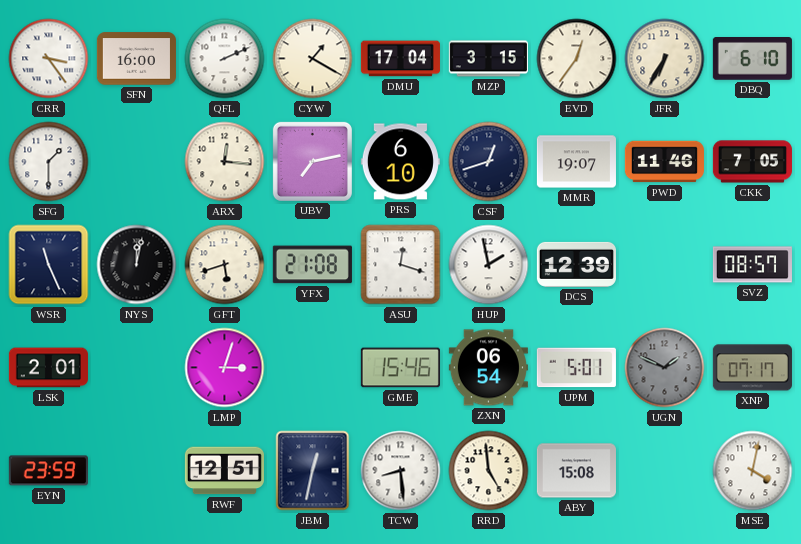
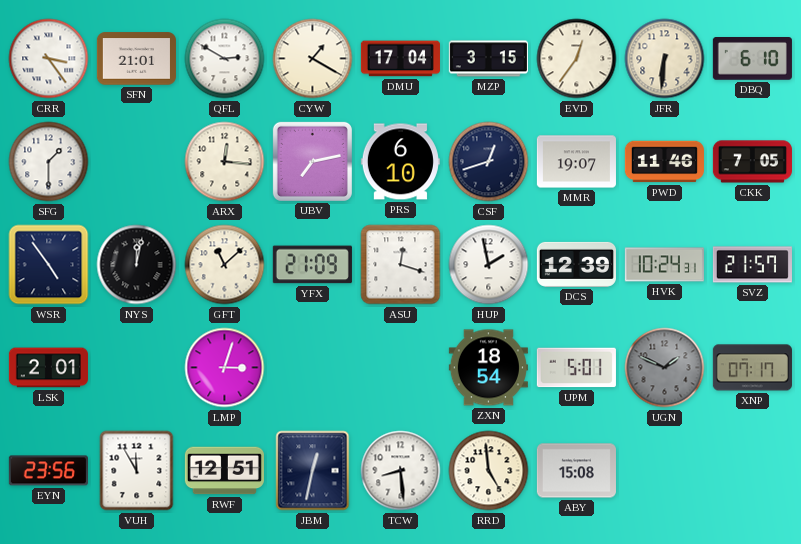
SFN: 16:00 -> 21:01 (136, 59)
QFL: 2:11 -> 2:50 (225, 59)
JFR: 6:35 -> 6:31 (665, 59)
WSR: 11:26 -> 4:54 (49, 265)
GFT: 5:42 -> 11:08 (225, 265)
YFX: 21:08 -> 21:09 (312, 265)
HVK: none -> 10:24 (664, 265)
SVZ: 08:57 -> 21:57 (752, 265)
GME: 15:46 -> none (400, 368)
ZXN: 06:54 -> 18:54 (488, 368)
EYN: 23:59 -> 23:56 (48, 471)
VUH: none -> 11:55 (137, 471)
MSE: 4:02 -> none (753, 471)
